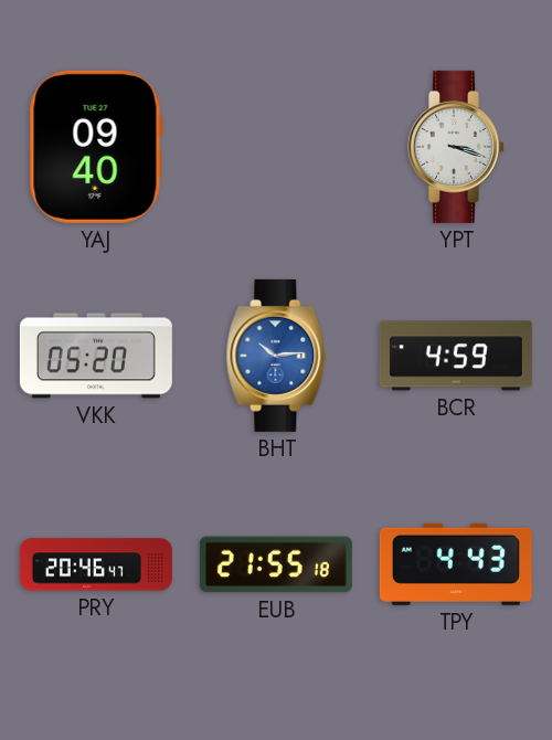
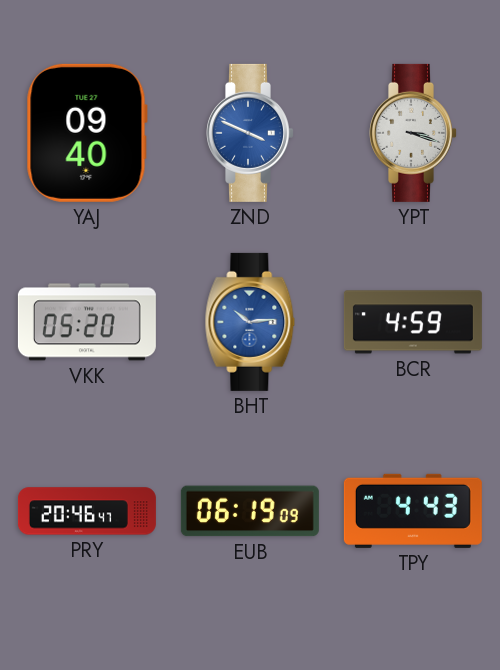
ZND: none -> 3:49 (251, 133)
EUB: 21:55 -> 06:19 (250, 511)
